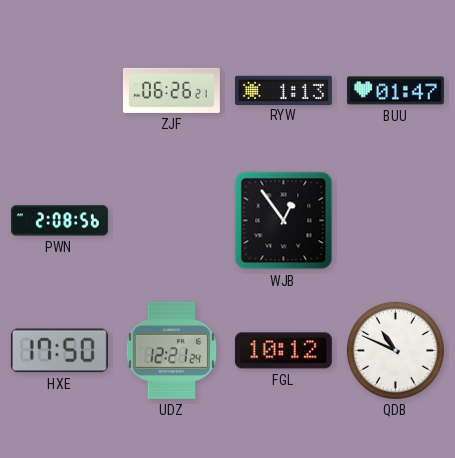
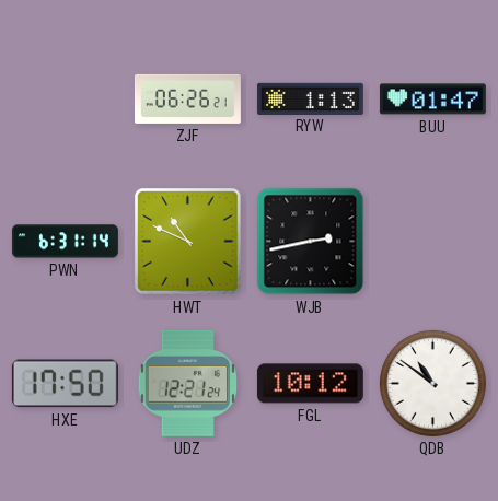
PWN: 2:08 -> 6:31 (65, 242)
HWT: none -> 10:49 (188, 242)
WJB: 12:54 -> 2:43 (311, 242)
QDB: 10:49 -> 10:51 (432, 383)
